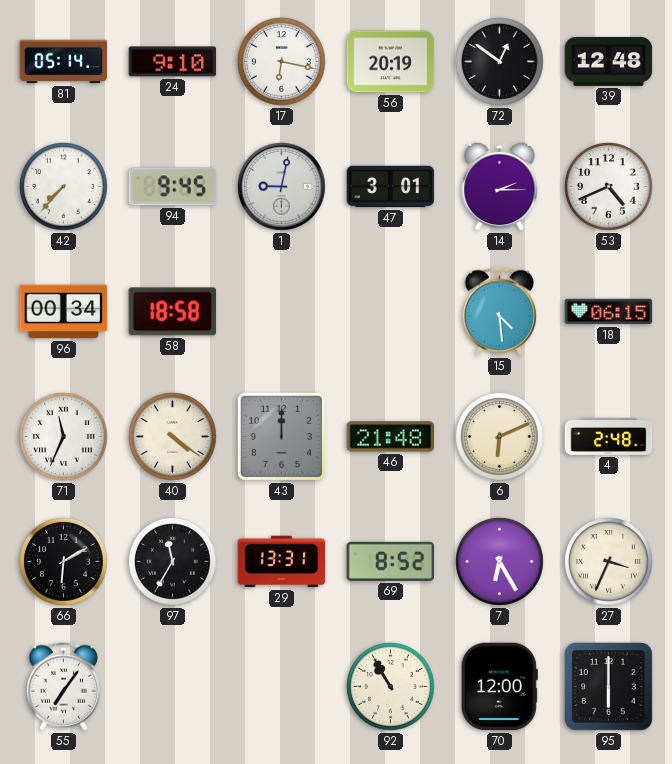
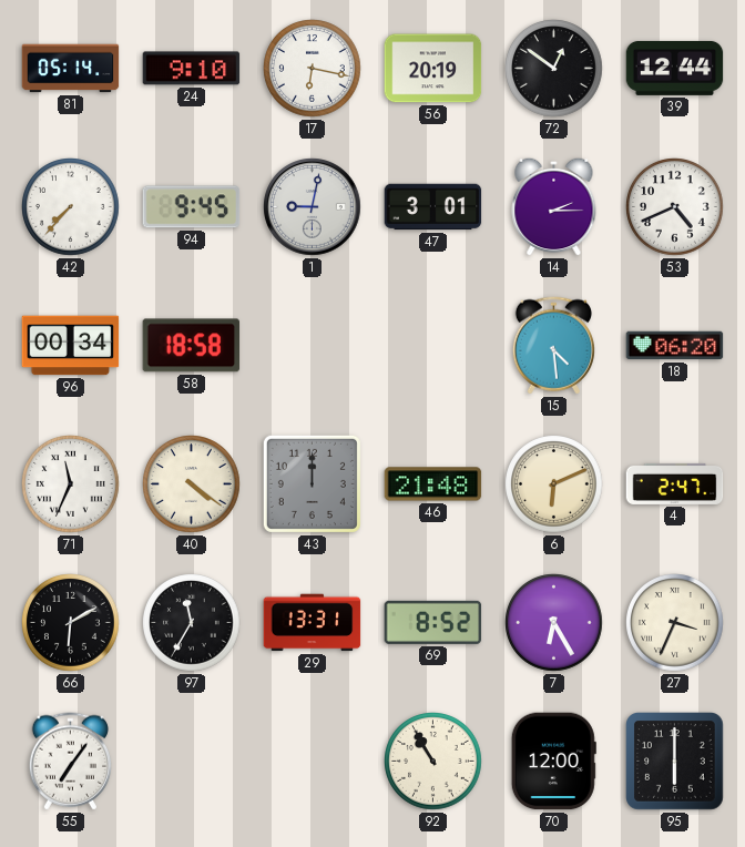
39: 12:48 -> 12:44 (675, 68)
18: 06:15 -> 06:20 (675, 346)
4: 2:48 -> 2:47 (675, 483)
